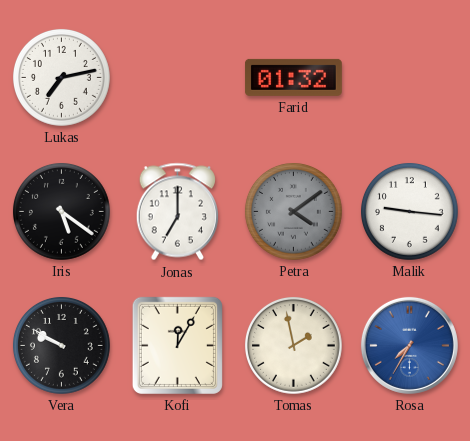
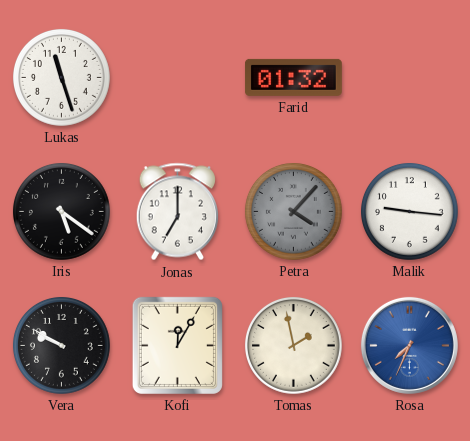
Lukas: 7:13 -> 11:27 (61, 77)
Petra: 4:09 -> 4:07 (293, 211)
Rosa: 7:35 -> 7:34 (409, 345)
